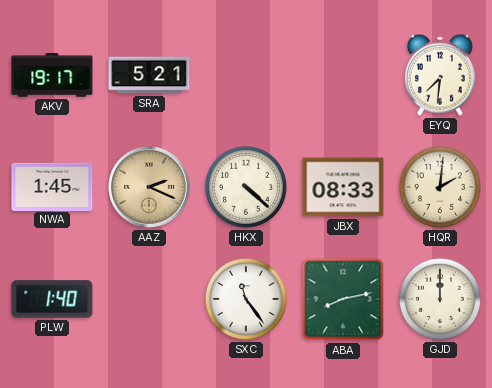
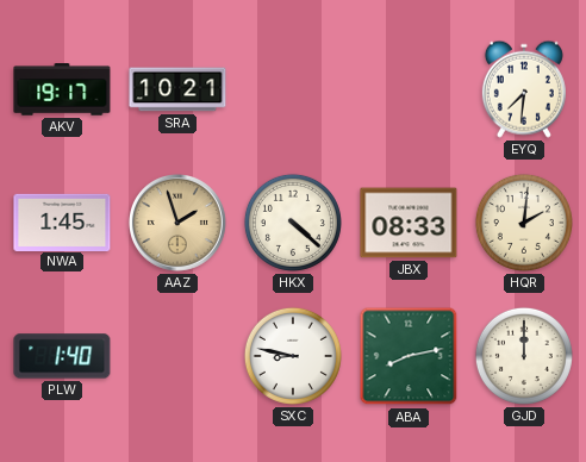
SRA: 5:21 -> 10:21 (177, 89)
AAZ: 2:19 -> 1:57 (179, 224)
SXC: 11:24 -> 8:47 (293, 356)
